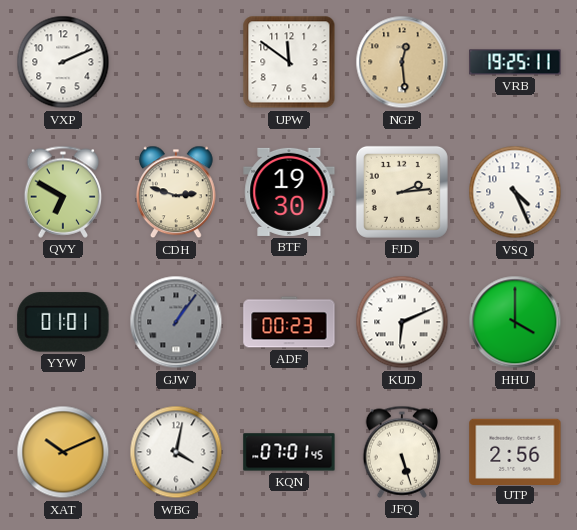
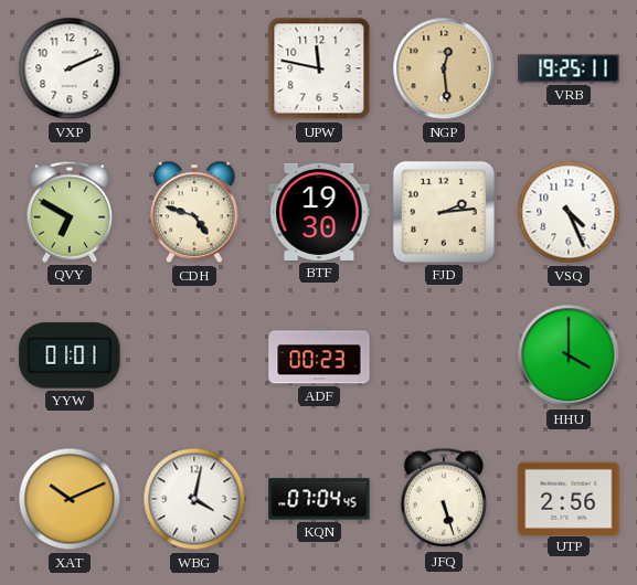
UPW: 11:51 -> 11:47 (319, 68)
CDH: 2:48 -> 4:48 (195, 212)
GJW: 1:06 -> none (176, 322)
KUD: 6:11 -> none (402, 322)
KQN: 07:01 -> 07:04 (319, 499)
